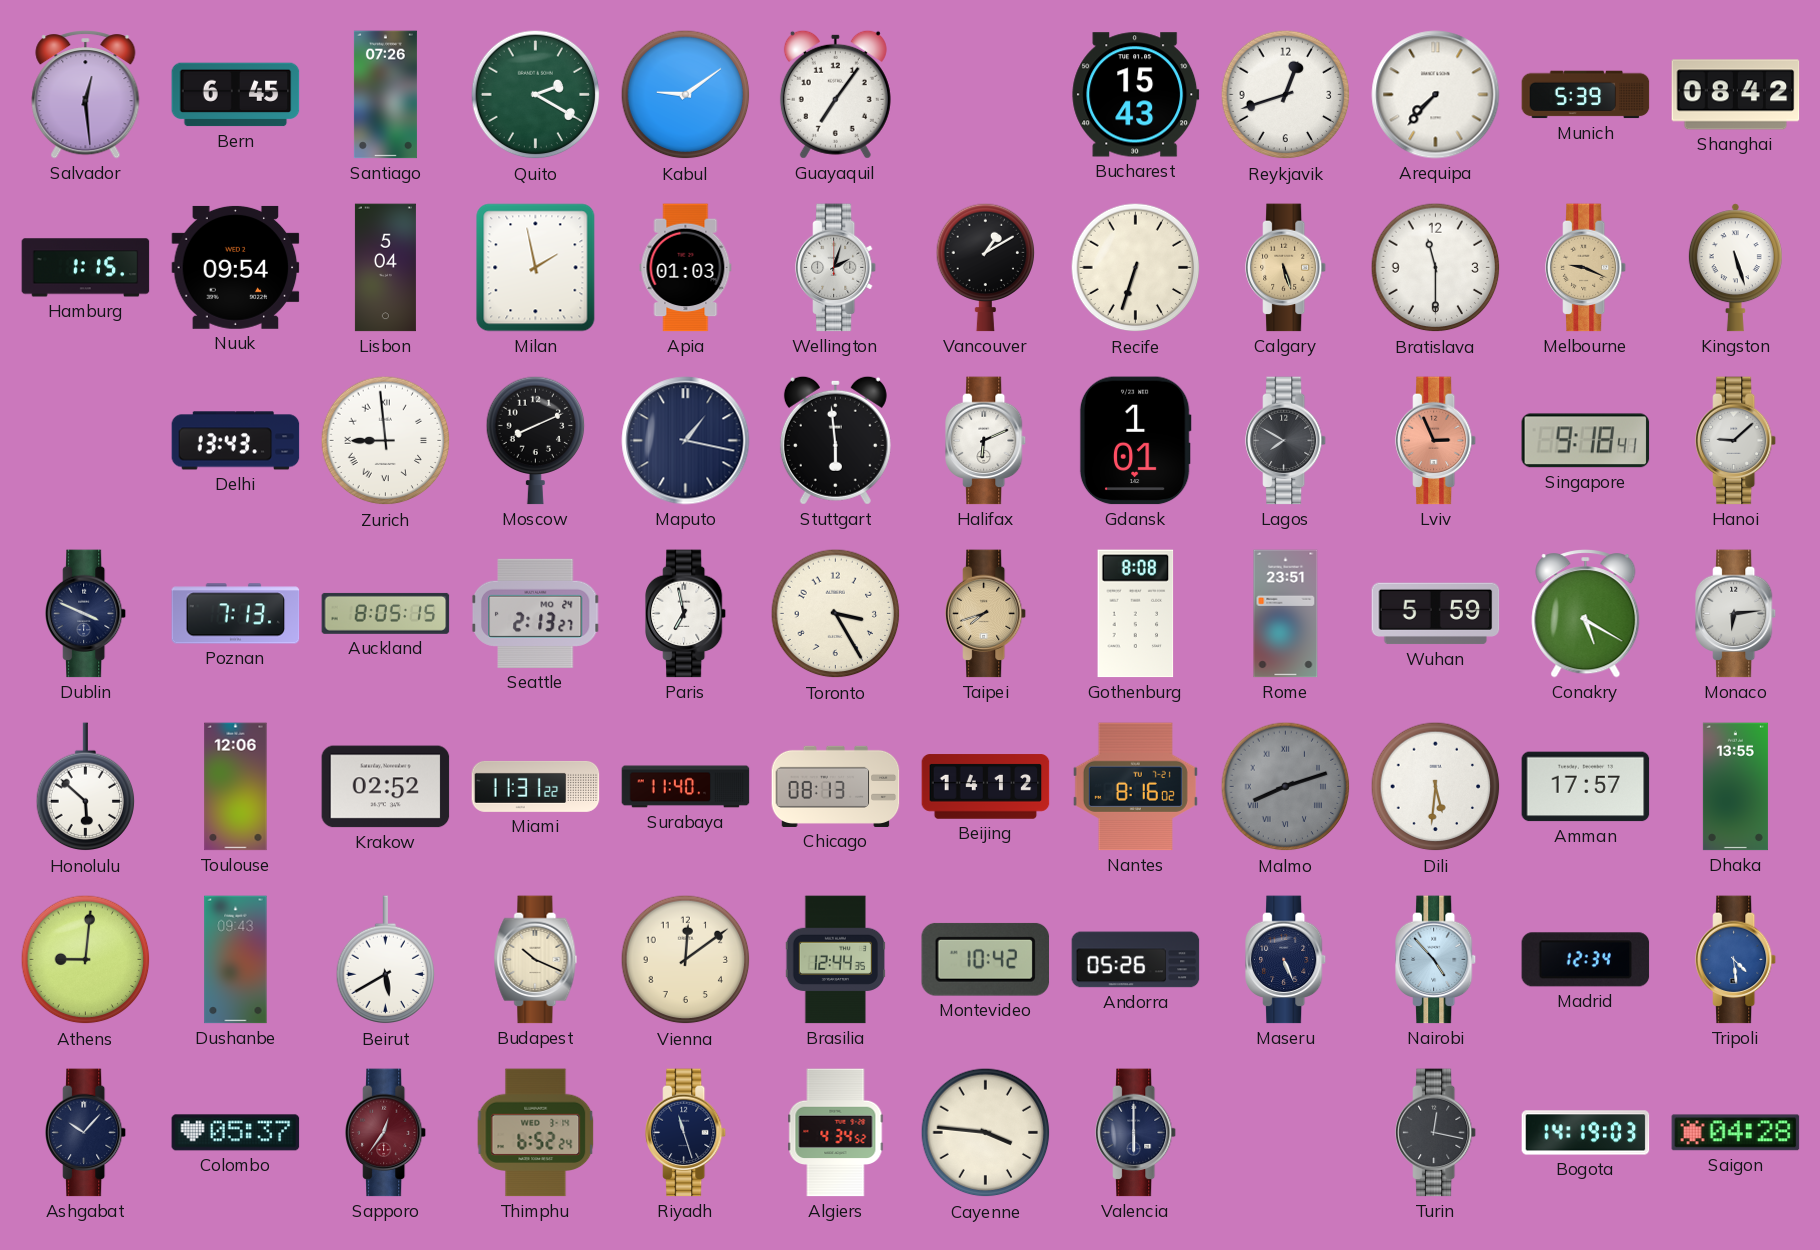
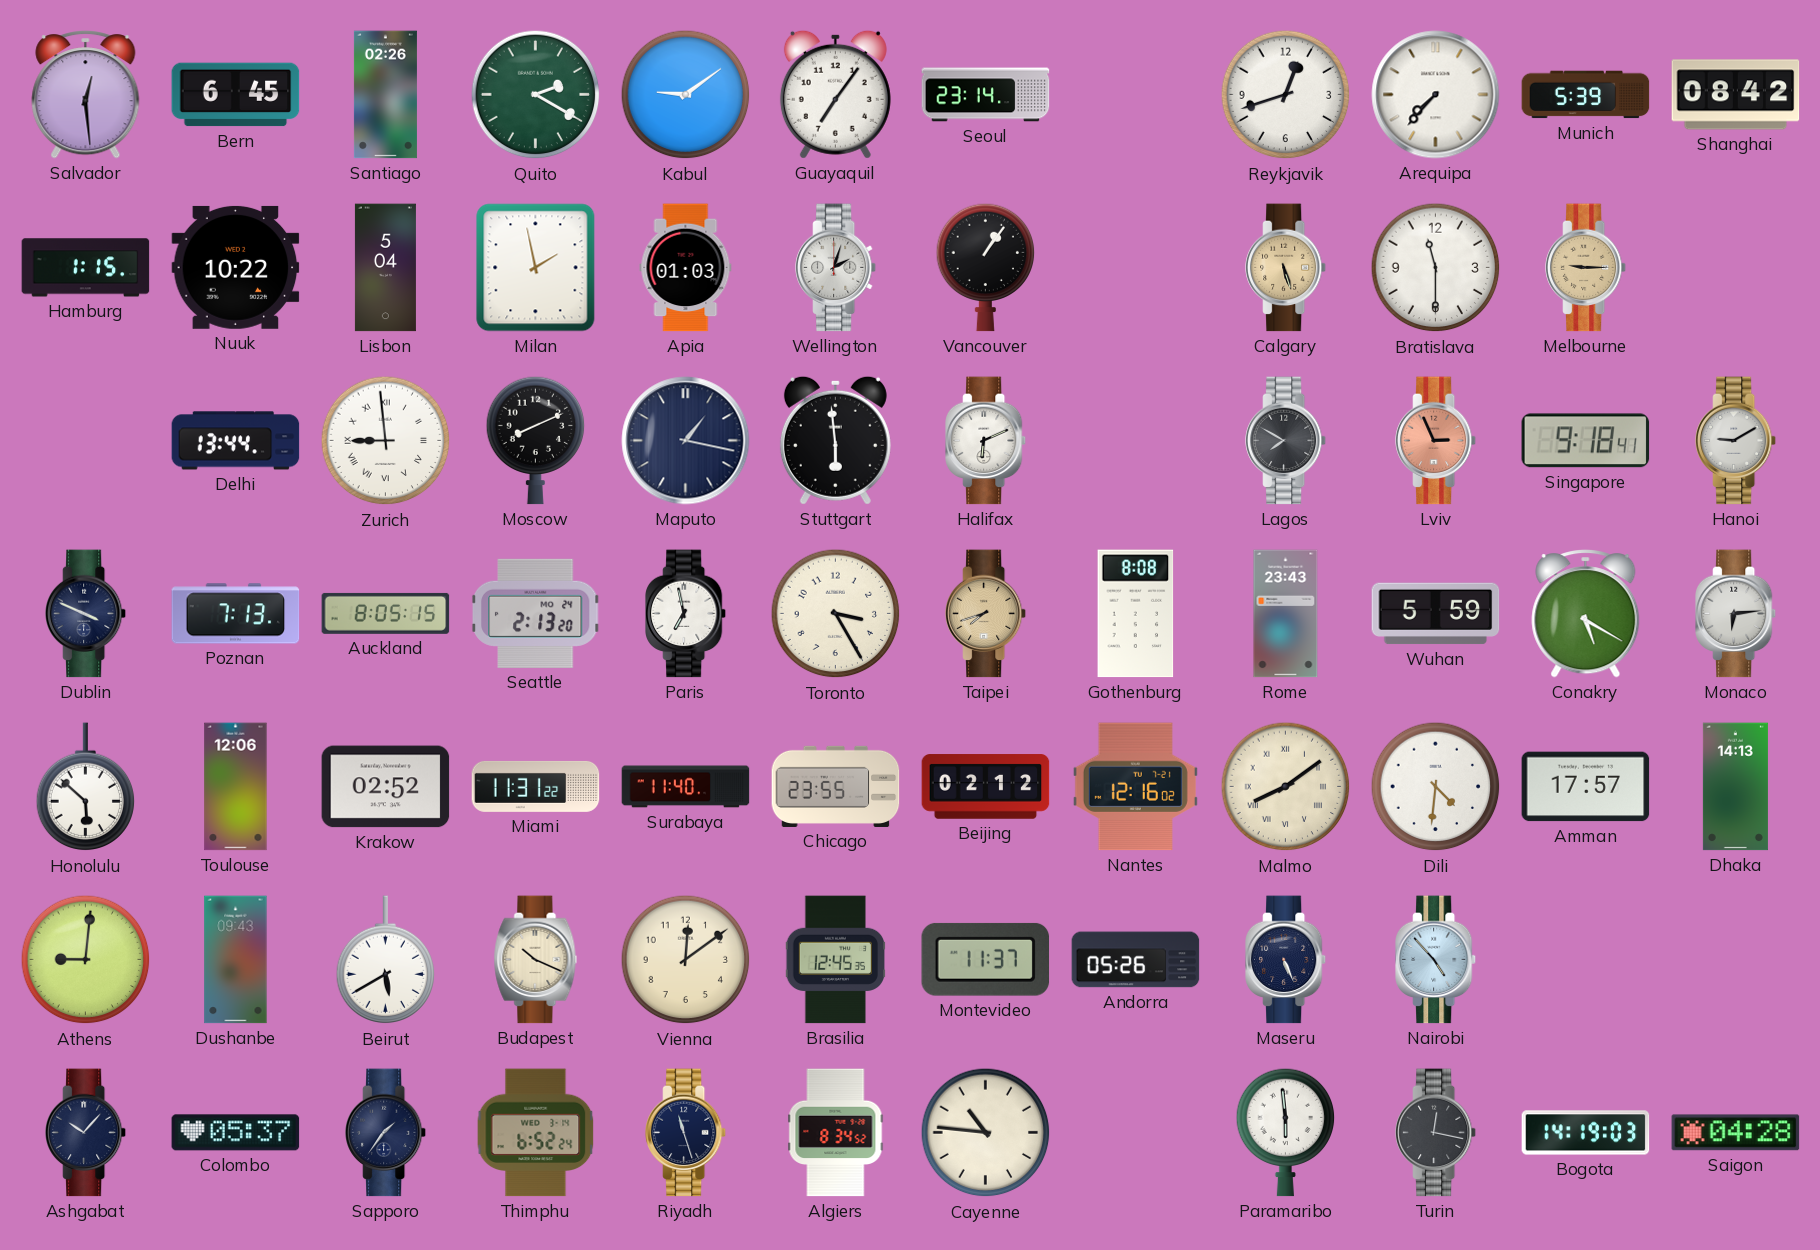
Santiago: 07:26 -> 02:26 (385, 95)
Seoul: none -> 23:14 (986, 95)
Bucharest: 15:43 -> none (1136, 95)
Nuuk: 09:54 -> 10:22 (236, 267)
Vancouver: 1:10 -> 1:06 (986, 267)
Recife: 6:33 -> none (1136, 268)
Melbourne: 9:19 -> 9:15 (1586, 268)
Kingston: 5:27 -> none (1735, 268)
Delhi: 13:43 -> 13:44 (236, 441)
Gdansk: 1:01 -> none (1135, 441)
Hanoi: 9:08 -> 9:10 (1736, 441)
Seattle: 2:13:27 -> 2:13:20 (535, 613)
Rome: 23:51 -> 23:43 (1286, 614)
Chicago: 08:13 -> 23:55 (836, 786)
Beijing: 14:12 -> 02:12 (986, 787)
Nantes: 8:16 -> 12:16 (1135, 787)
Malmo: 8:12 -> 8:09 (1286, 787)
Malmo dial: grey -> cream (1286, 787)
Dili: 5:31 -> 4:31 (1436, 787)
Dhaka: 13:55 -> 14:13 (1735, 787)
Brasilia: 12:44 -> 12:45 (835, 960)
Montevideo: 10:42 -> 11:37 (986, 959)
Madrid: 12:34 -> none (1586, 960)
Tripoli: 4:29 -> none (1736, 960)
Sapporo: 12:36 -> 1:36 (386, 1133)
Sapporo dial: burgundy -> navy (386, 1133)
Algiers: 4:34 -> 8:34 (836, 1133)
Cayenne: 3:46 -> 10:46 (986, 1133)
Valencia: 6:00 -> none (1136, 1133)
Paramaribo: none -> 5:59 (1286, 1132)
